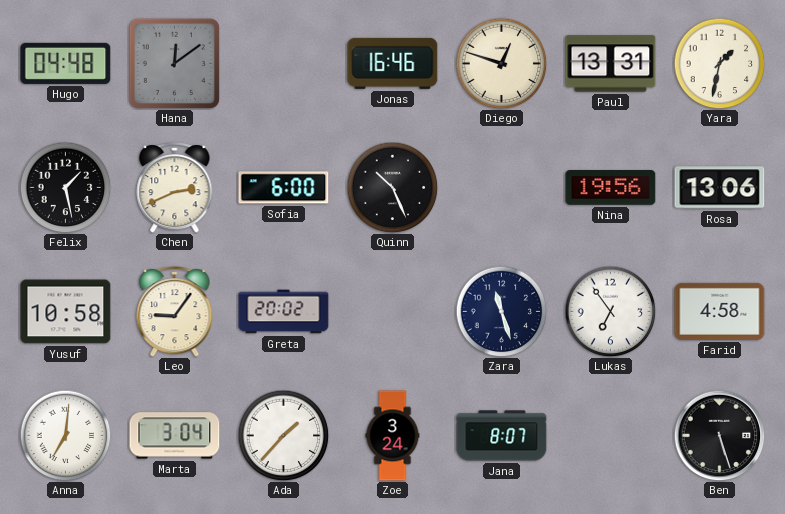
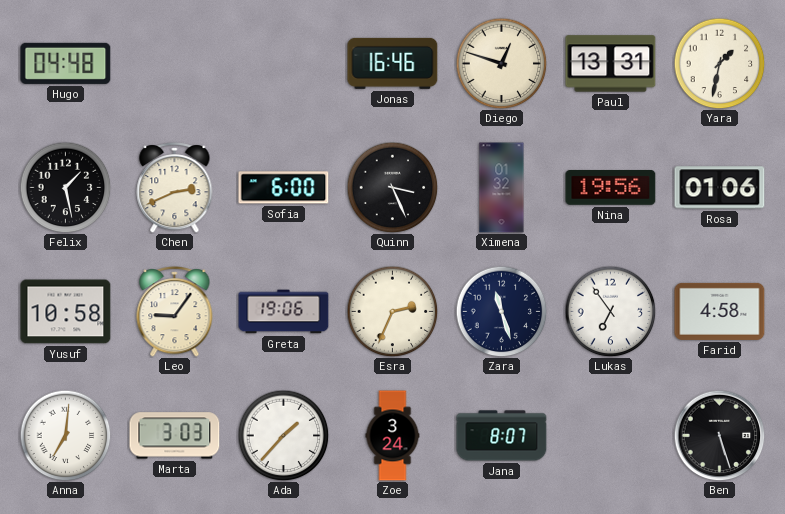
Hana: 12:09 -> none (174, 63)
Quinn: 10:26 -> 3:26 (392, 187)
Ximena: none -> 01:32 (502, 188)
Rosa: 13:06 -> 01:06 (720, 188)
Greta: 20:02 -> 19:06 (284, 312)
Esra: none -> 2:34 (392, 311)
Marta: 3:04 -> 3:03 (175, 436)
